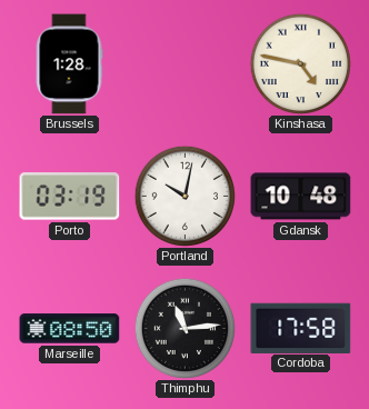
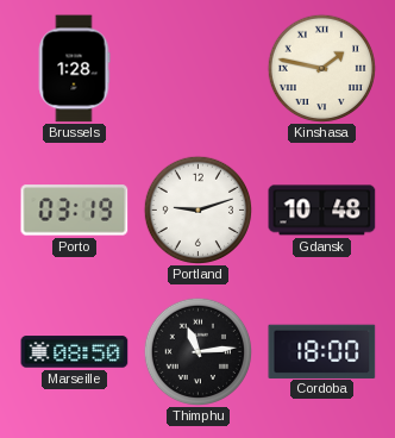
Kinshasa: 4:47 -> 1:47 (321, 68)
Portland: 10:02 -> 9:12 (197, 209)
Cordoba: 17:58 -> 18:00 (322, 351)
